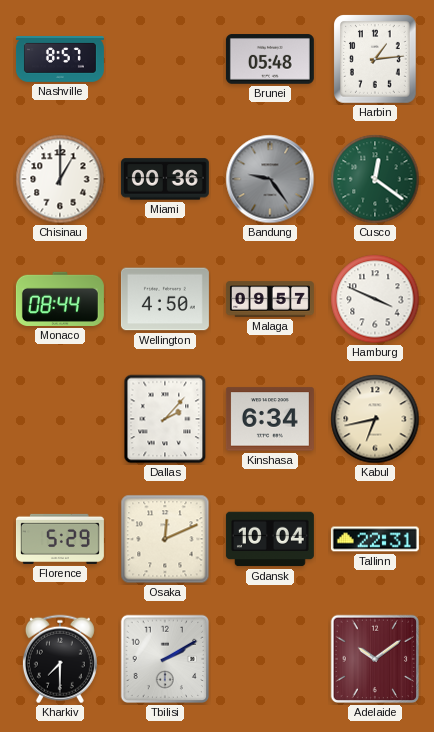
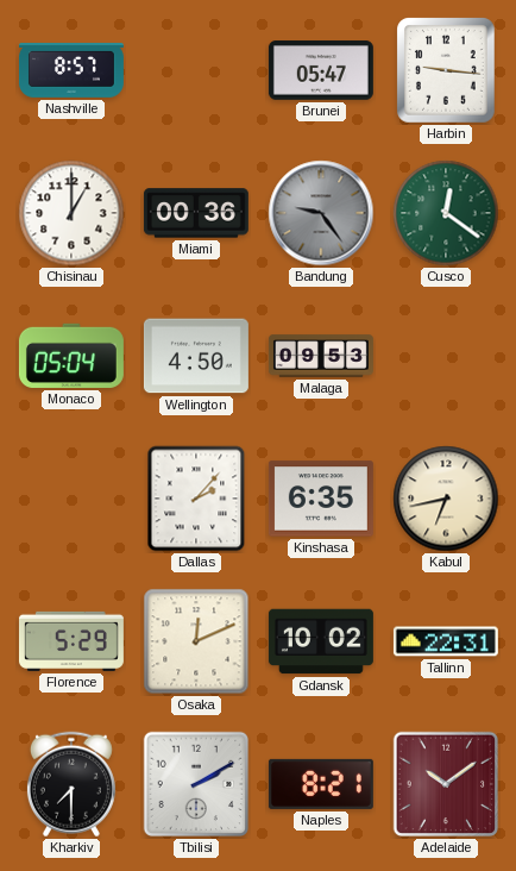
Brunei: 05:48 -> 05:47 (321, 70)
Harbin: 1:14 -> 9:16 (446, 70)
Monaco: 08:44 -> 05:04 (71, 356)
Malaga: 09:57 -> 09:53 (321, 356)
Hamburg: 3:49 -> none (375, 299)
Kinshasa: 6:34 -> 6:35 (321, 499)
Gdansk: 10:04 -> 10:02 (321, 641)
Naples: none -> 8:21 (321, 784)
